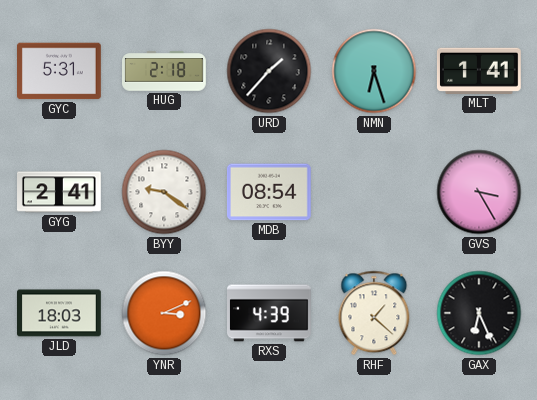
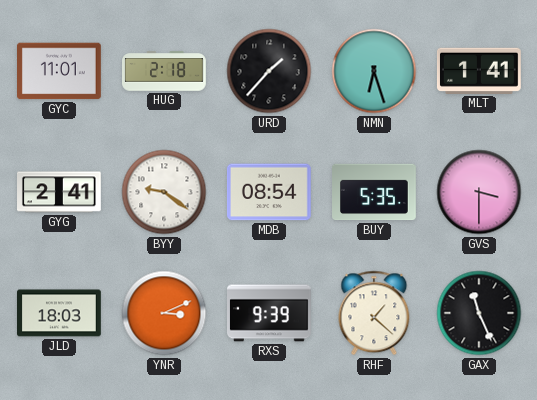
GYC: 5:31 -> 11:01 (60, 71)
BUY: none -> 5:35 (375, 192)
GVS: 3:25 -> 3:30 (479, 192)
RXS: 4:39 -> 9:39 (270, 313)
GAX: 6:26 -> 11:26 (479, 313)
